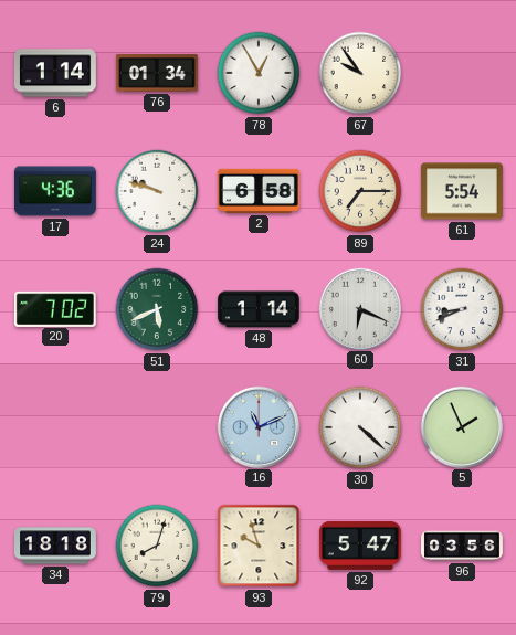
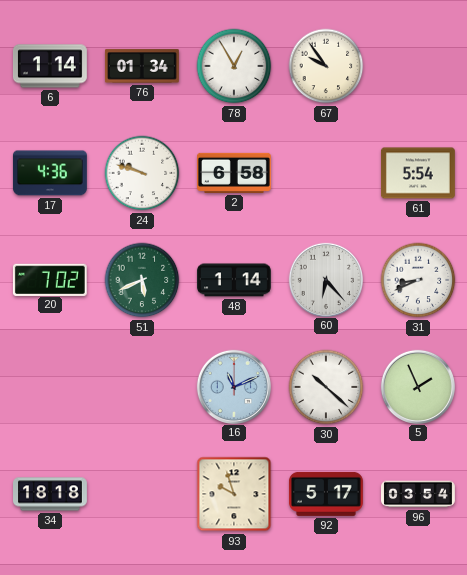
89: 7:15 -> none (360, 191)
60: 6:19 -> 6:23 (325, 279)
30: 4:22 -> 10:22 (326, 387)
79: 8:03 -> none (157, 546)
92: 5:47 -> 5:17 (326, 494)
96: 03:56 -> 03:54 (419, 494)
